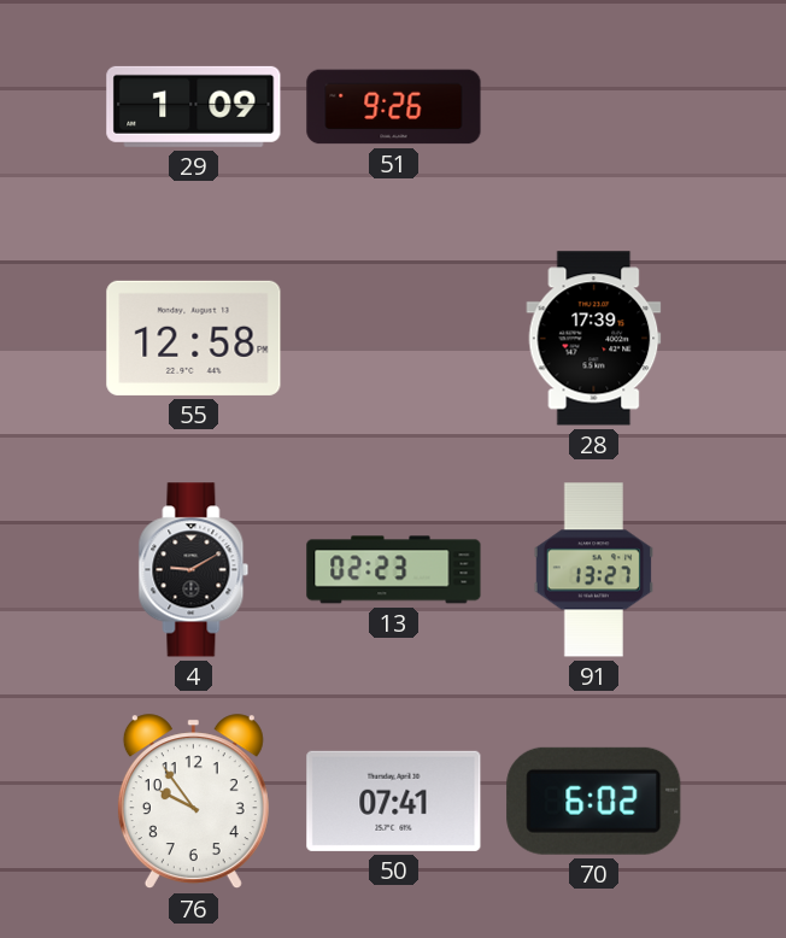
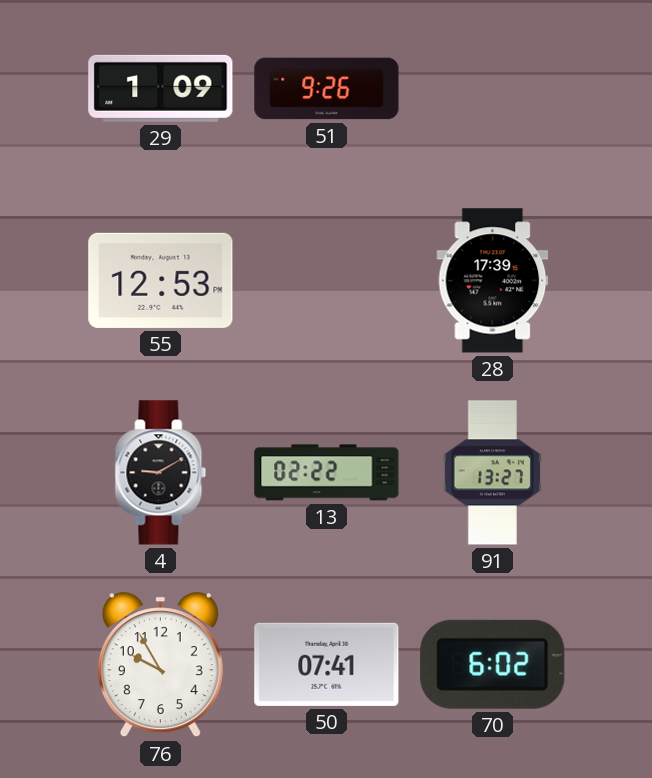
55: 12:58 -> 12:53 (161, 280)
13: 02:23 -> 02:22 (327, 473)
76: 9:54 -> 9:55 (160, 665)
